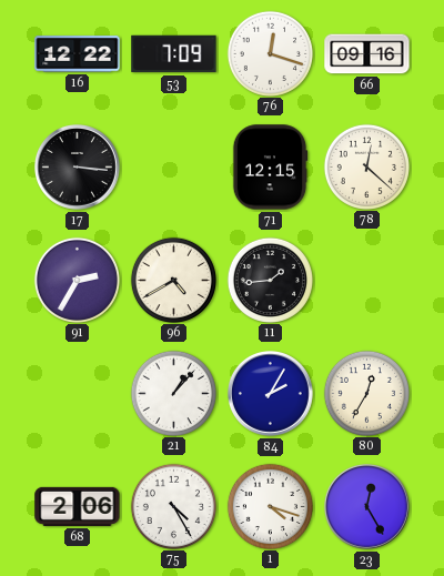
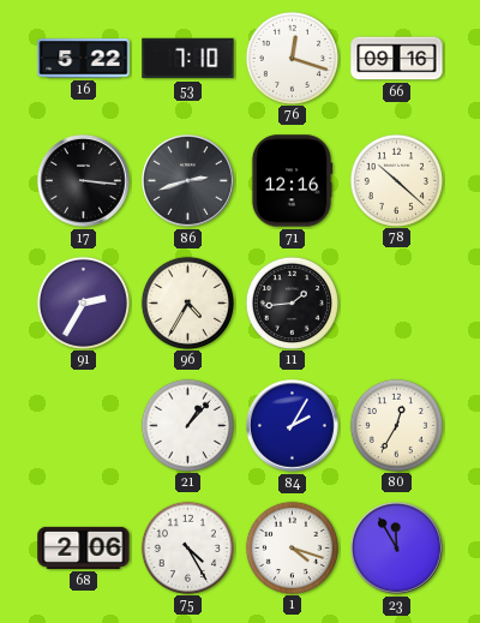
16: 12:22 -> 5:22 (84, 59)
53: 7:09 -> 7:10 (188, 59)
86: none -> 2:42 (188, 181)
71: 12:15 -> 12:16 (292, 181)
78: 12:22 -> 10:22 (396, 180)
96: 4:40 -> 4:35 (187, 302)
23: 12:25 -> 11:55 (397, 549)
